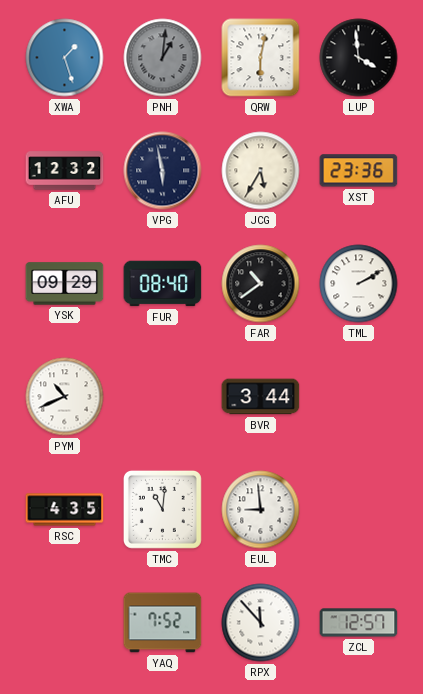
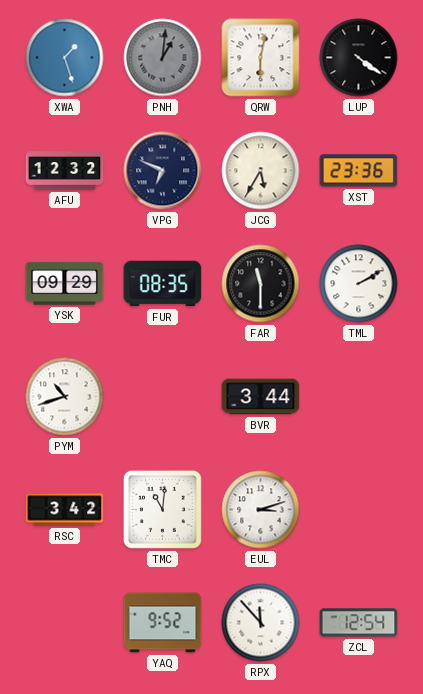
LUP: 3:59 -> 4:21 (359, 58)
VPG: 5:58 -> 6:49 (163, 171)
FUR: 08:40 -> 08:35 (163, 284)
FAR: 10:39 -> 11:30 (261, 284)
PYM: 10:41 -> 10:42 (65, 397)
RSC: 4:35 -> 3:42 (65, 510)
EUL: 8:59 -> 3:12 (261, 510)
YAQ: 7:52 -> 9:52 (163, 623)
ZCL: 12:57 -> 12:54 (359, 623)
